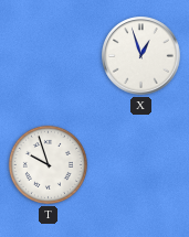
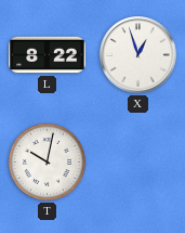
L: none -> 8:22 (48, 55)
T: 9:57 -> 10:02 (47, 161)
